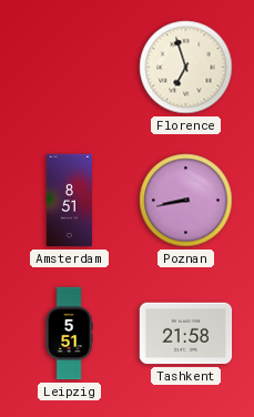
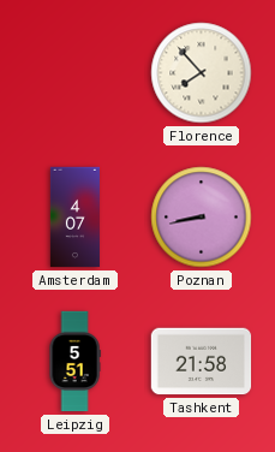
Florence: 6:57 -> 7:53 (202, 73)
Amsterdam: 8:51 -> 4:07 (74, 218)
